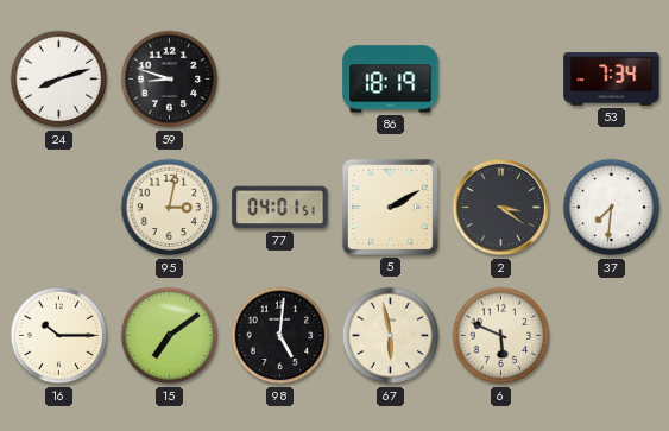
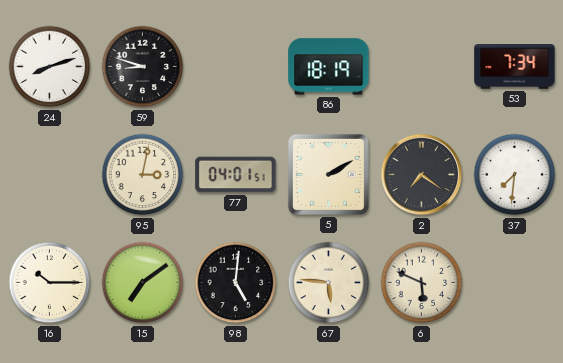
2: 3:21 -> 7:21 (422, 175)
67: 5:58 -> 5:46 (329, 283)
